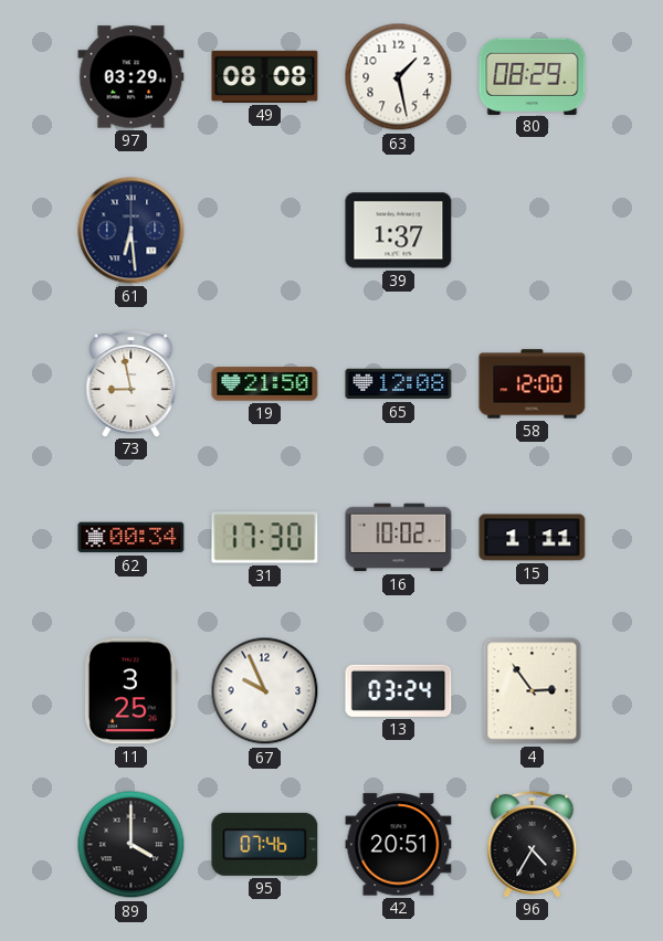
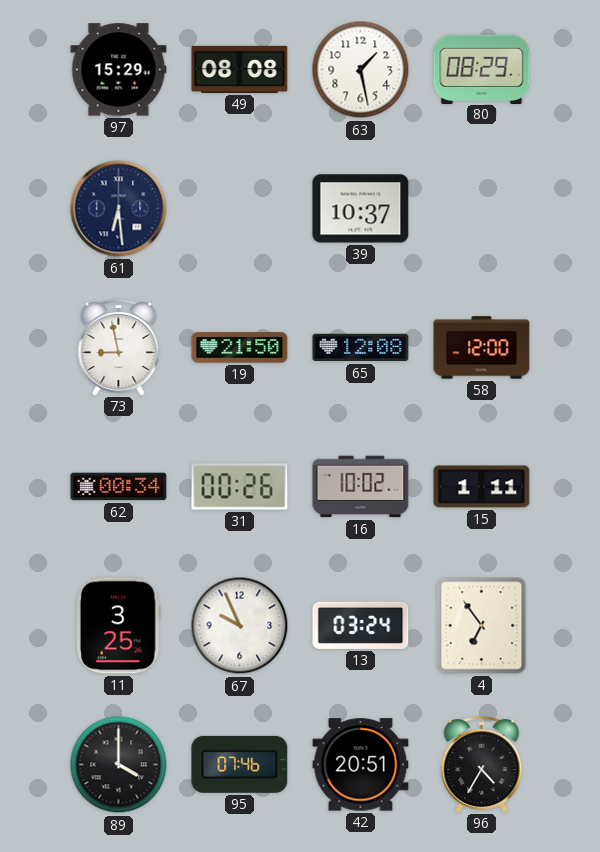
97: 03:29 -> 15:29 (119, 70)
39: 1:37 -> 10:37 (361, 209)
31: 17:30 -> 00:26 (240, 487)
4: 2:54 -> 6:54 (482, 626)
